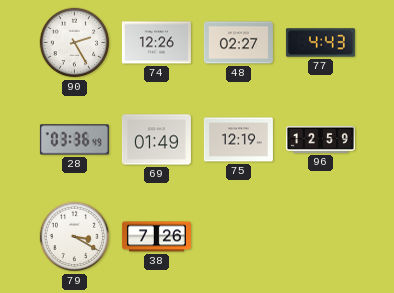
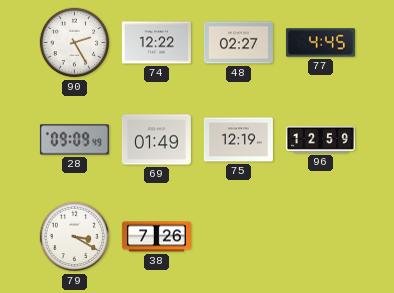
74: 12:26 -> 12:22 (156, 43)
77: 4:43 -> 4:45 (320, 43)
28: 03:36 -> 09:09 (74, 140)
